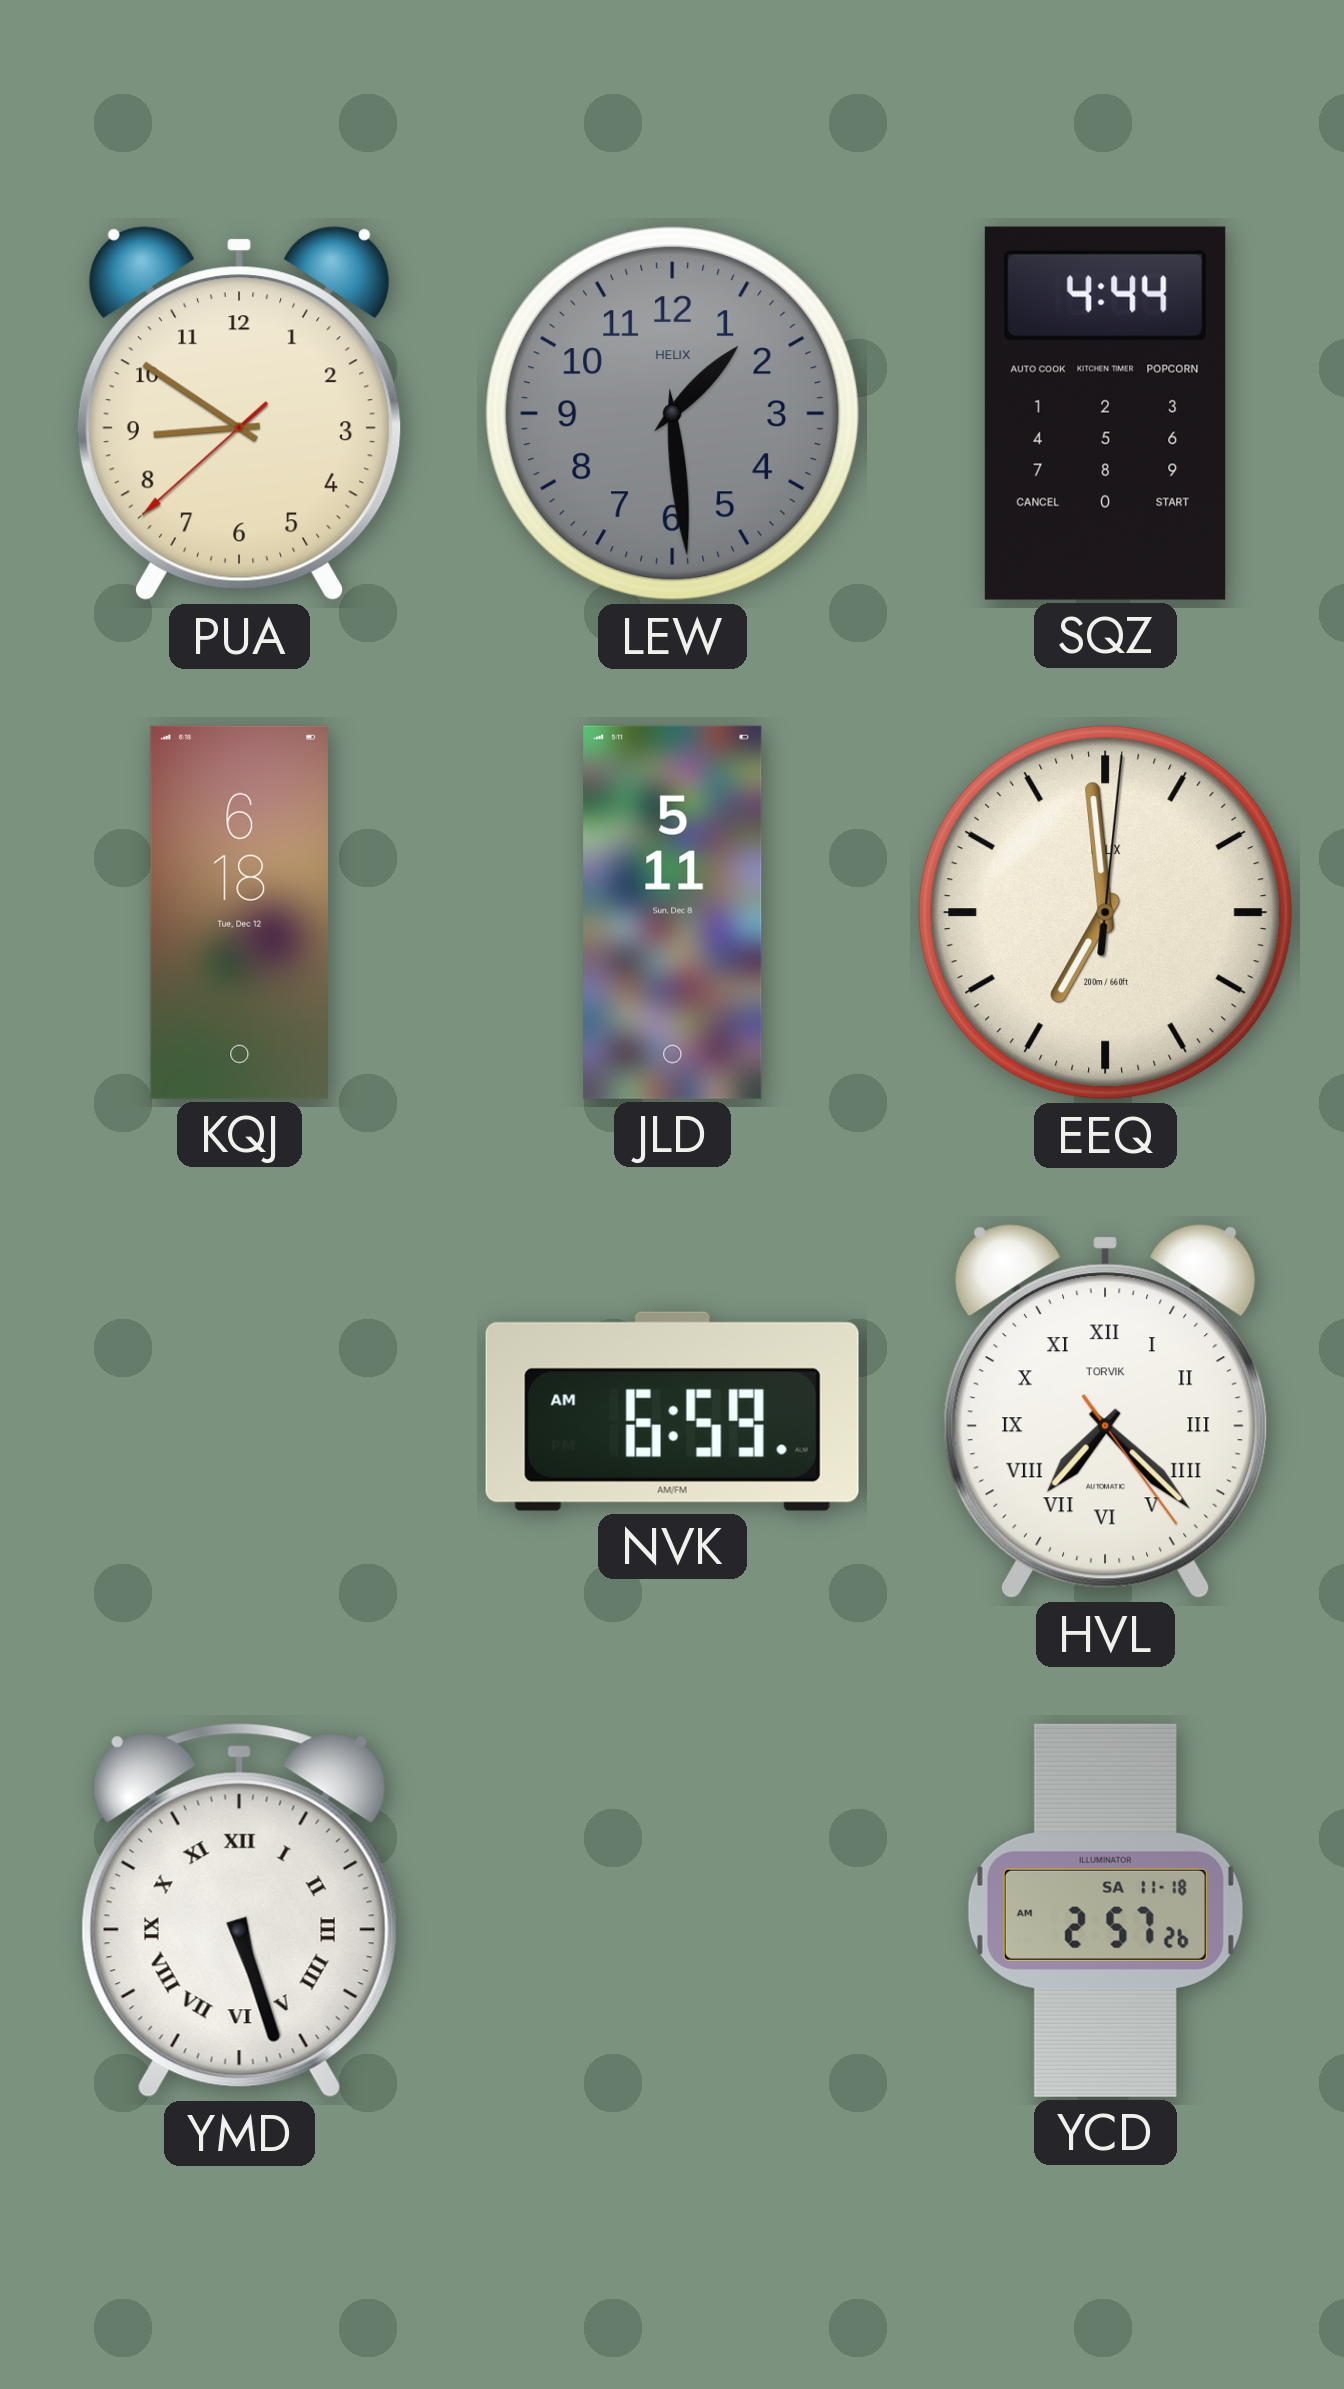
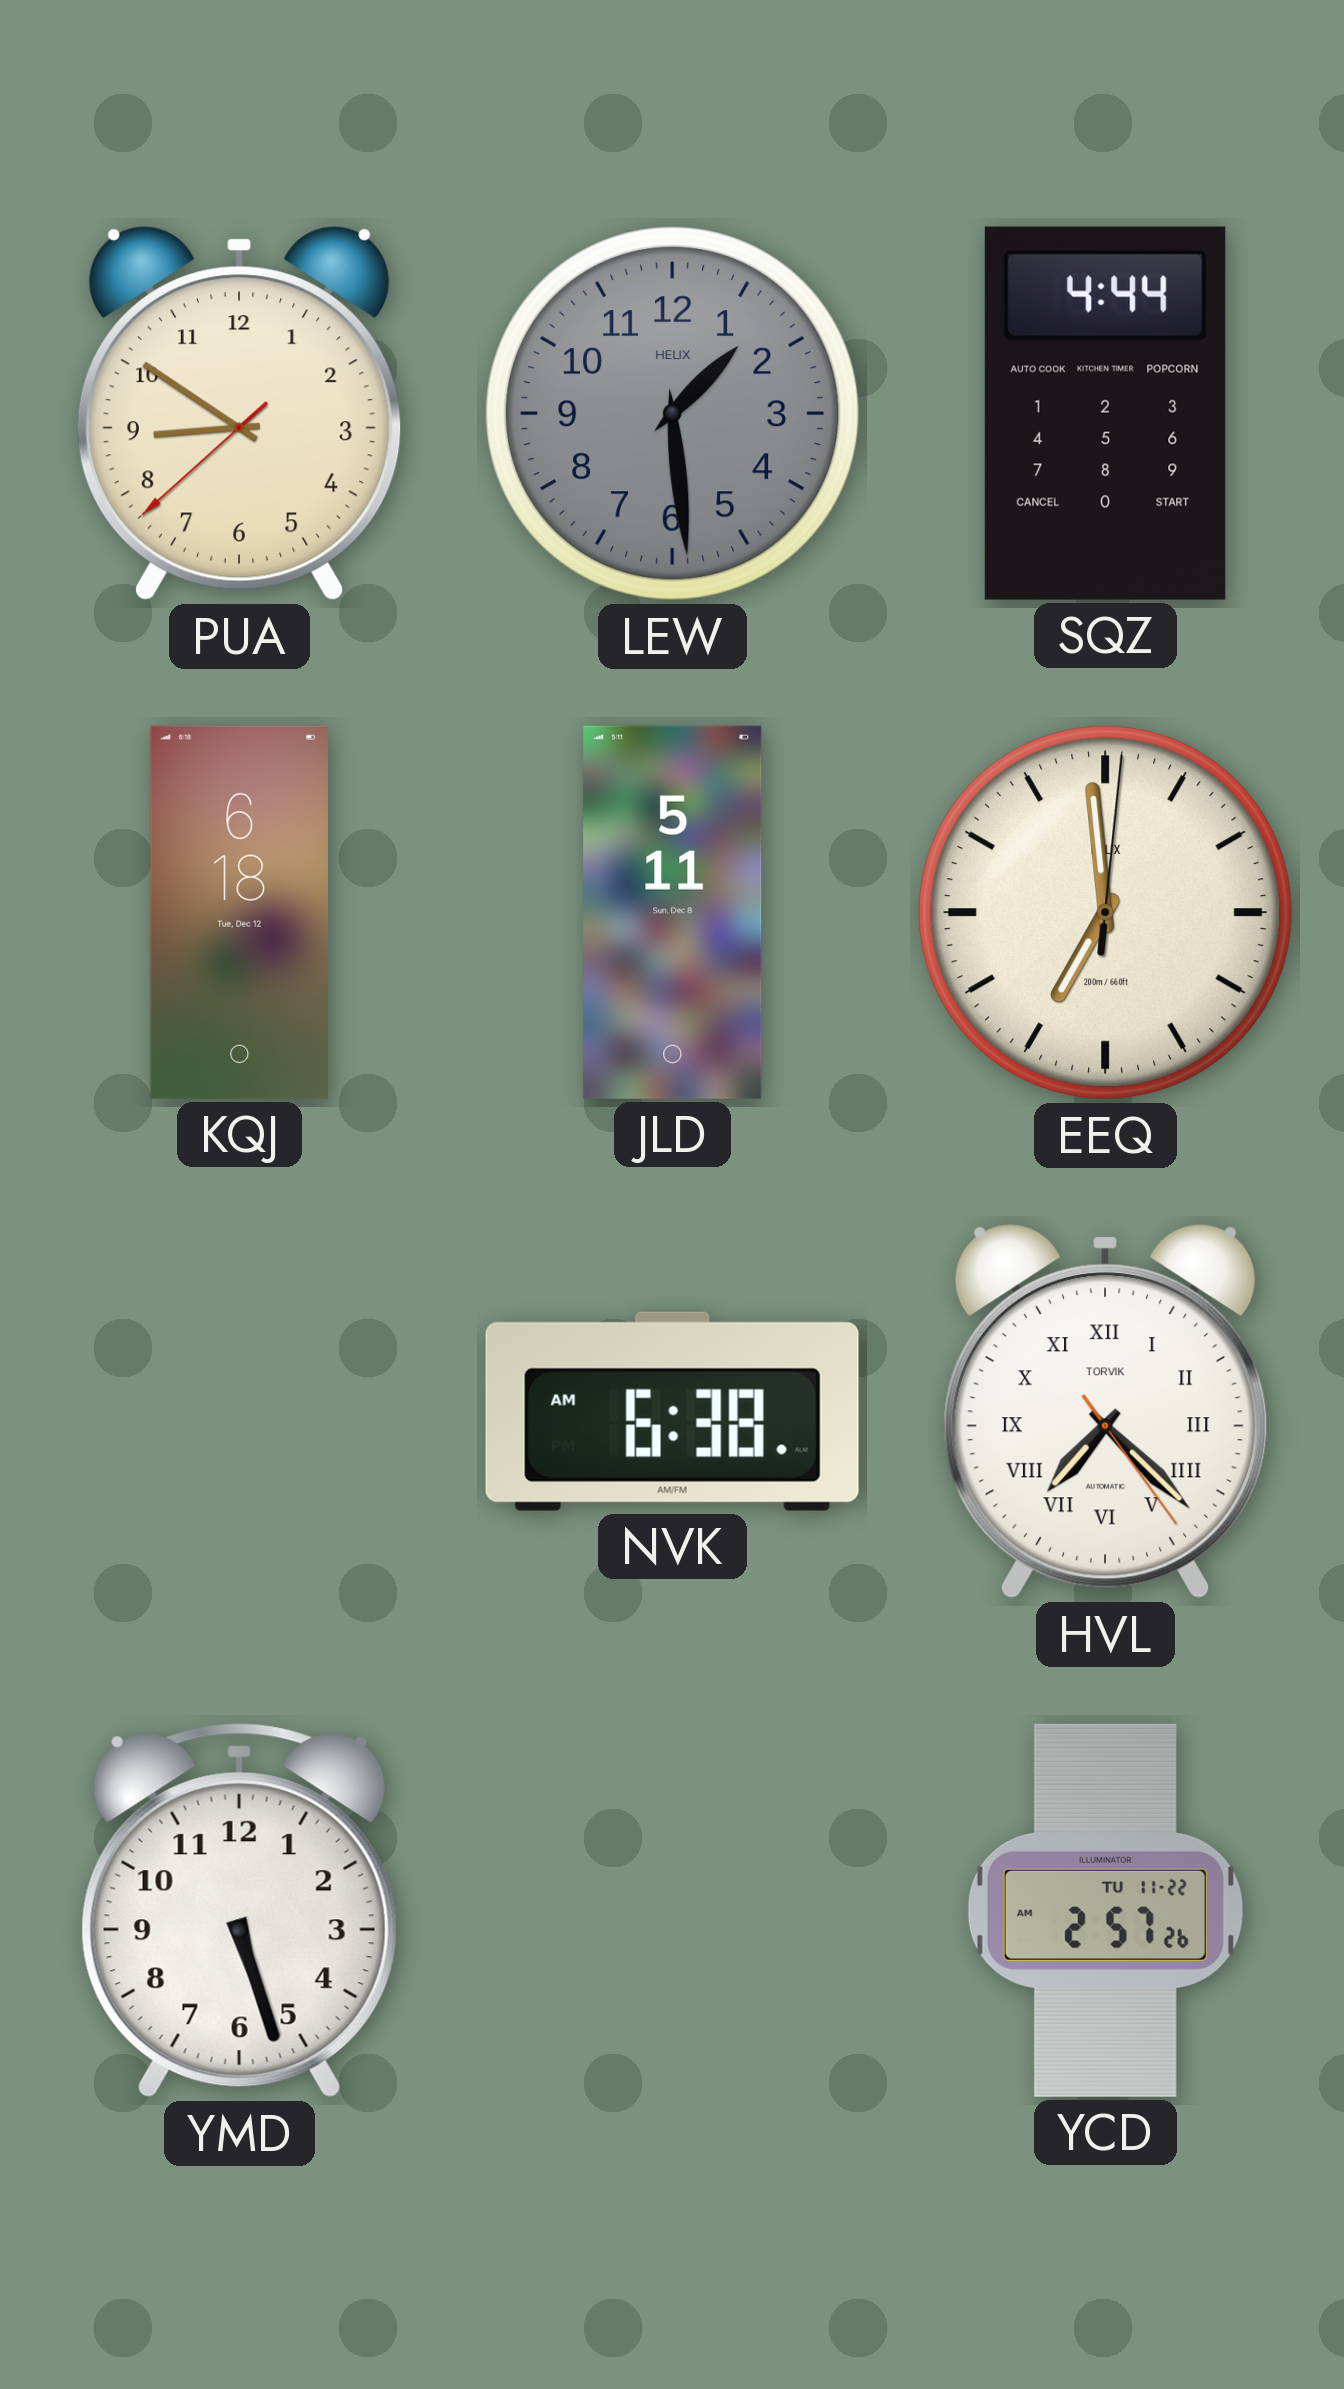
NVK: 6:59 -> 6:38 (672, 1411)
YMD numerals: Roman -> Arabic (239, 1911)
YCD date: SA 11-18 -> TU 11-22 (1105, 1910)
